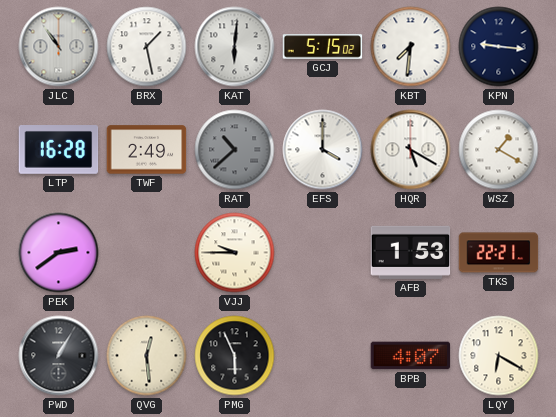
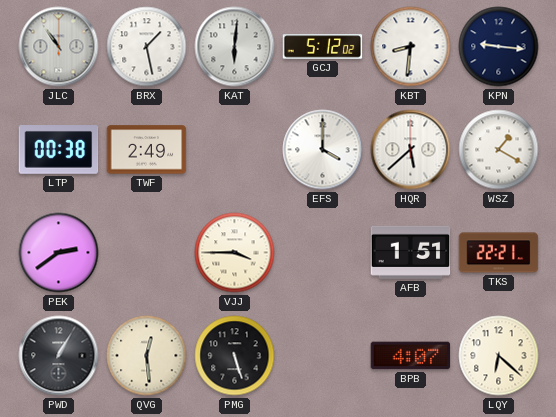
GCJ: 5:15 -> 5:12 (323, 47)
KBT: 7:31 -> 8:31 (411, 47)
LTP: 16:28 -> 00:38 (59, 150)
RAT: 10:38 -> none (235, 150)
HQR: 5:20 -> 5:38 (411, 150)
VJJ: 9:45 -> 3:45 (235, 253)
AFB: 1:53 -> 1:51 (411, 252)
PMG: 5:56 -> 5:27 (235, 356)
LQY: 6:20 -> 6:22 (499, 356)
